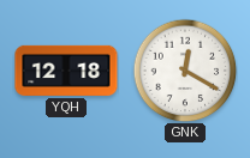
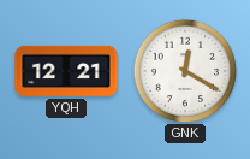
YQH: 12:18 -> 12:21 (66, 71)
